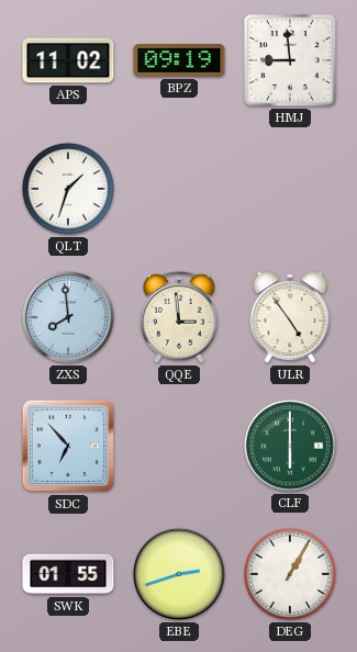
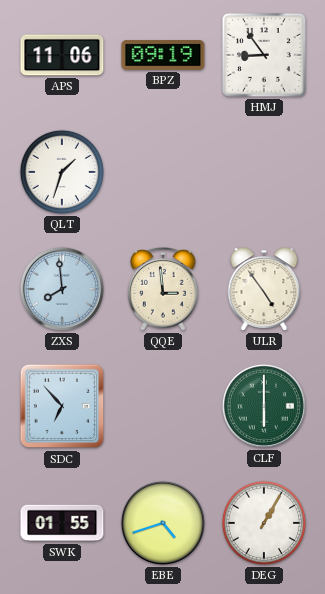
APS: 11:02 -> 11:06 (62, 55)
HMJ: 8:59 -> 8:54 (264, 55)
EBE: 2:42 -> 4:42 (163, 523)
